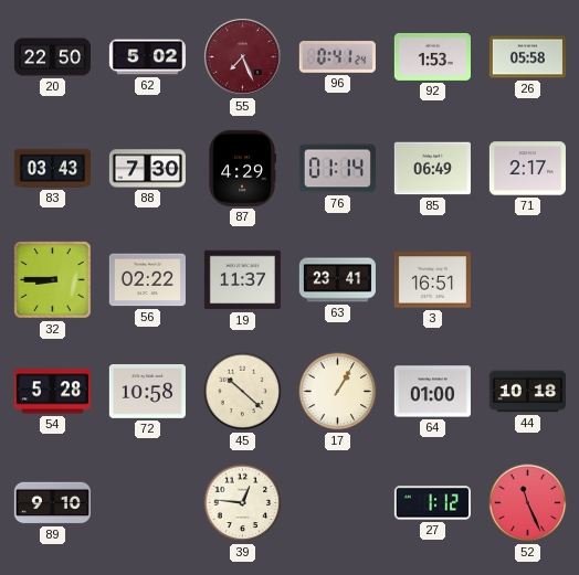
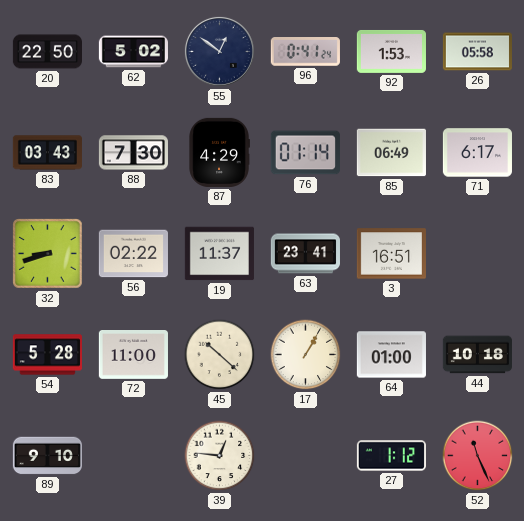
55: 7:26 -> 12:51 (219, 51)
55 dial: burgundy -> navy (219, 51)
71: 2:17 -> 6:17 (477, 153)
32: 8:45 -> 8:42 (48, 254)
72: 10:58 -> 11:00 (133, 355)
